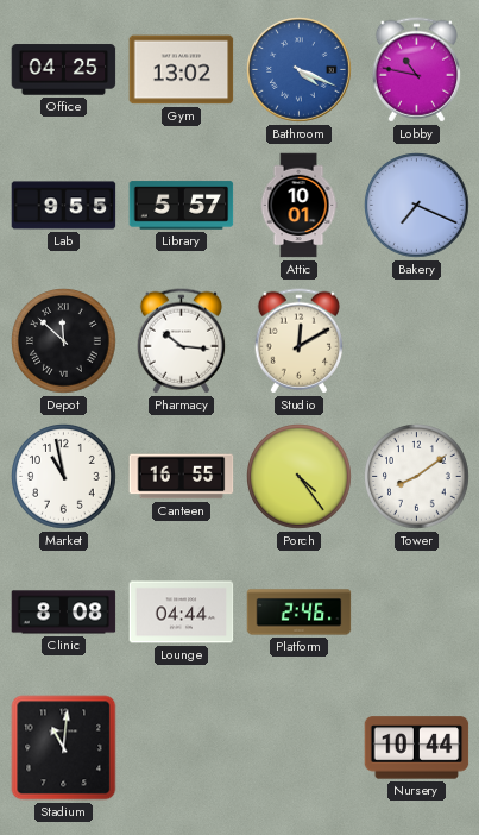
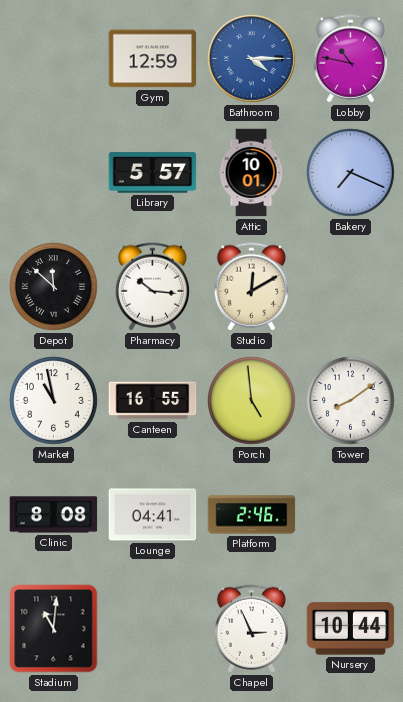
Office: 04:25 -> none (64, 70)
Gym: 13:02 -> 12:59 (153, 59)
Bathroom: 4:19 -> 4:15 (252, 59)
Lab: 9:55 -> none (64, 206)
Porch: 4:24 -> 4:59 (252, 401)
Lounge: 04:44 -> 04:41 (153, 515)
Chapel: none -> 2:56 (251, 629)
